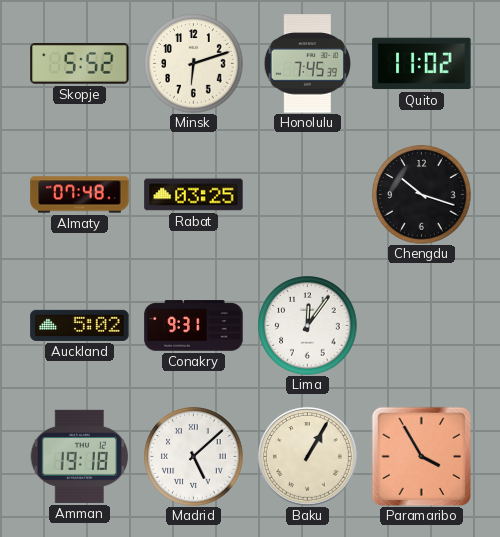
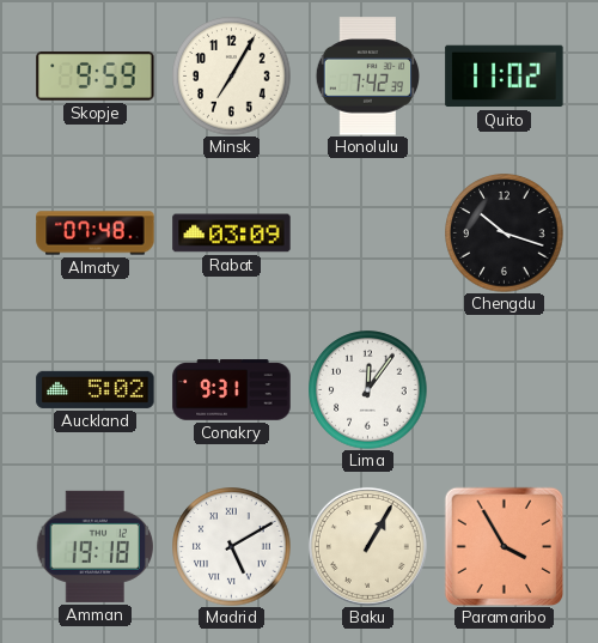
Skopje: 5:52 -> 9:59 (96, 77)
Minsk: 6:12 -> 7:05 (232, 77)
Honolulu: 7:45 -> 7:42 (368, 77)
Rabat: 03:25 -> 03:09 (232, 233)
Madrid: 5:08 -> 5:10 (232, 547)
